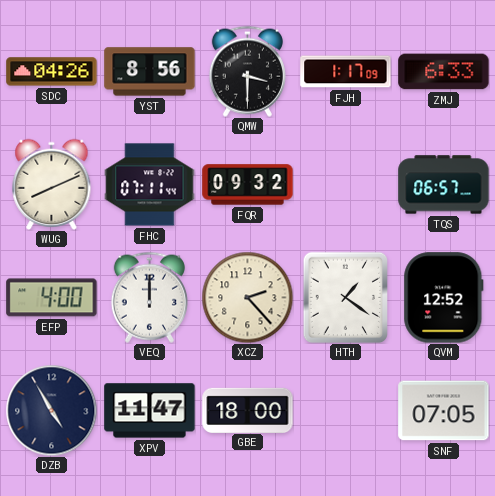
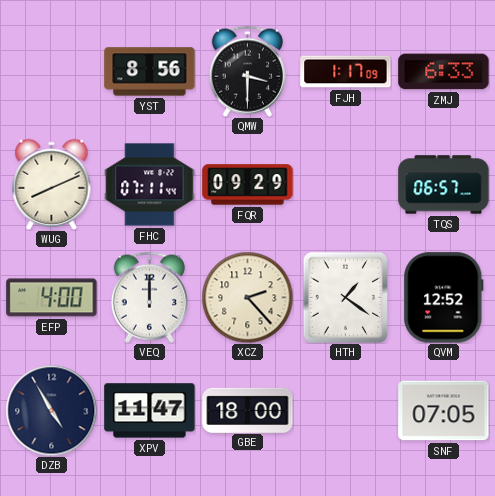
SDC: 04:26 -> none (52, 72)
FQR: 09:32 -> 09:29 (248, 185)
